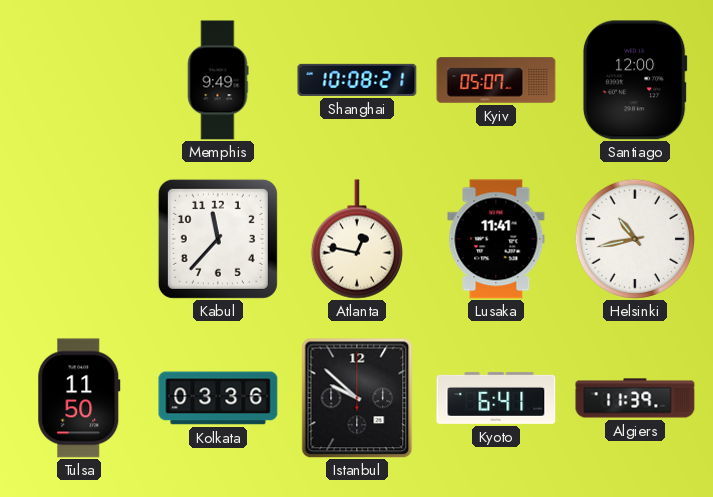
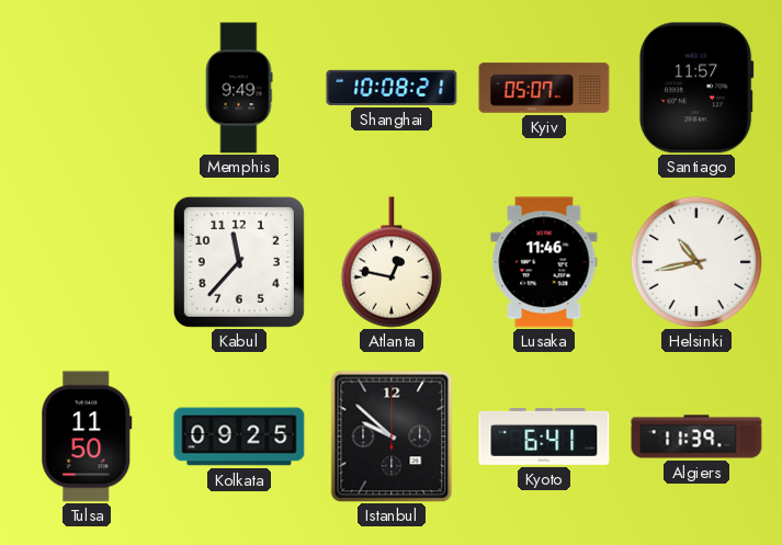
Santiago: 12:00 -> 11:57 (696, 88)
Lusaka: 11:41 -> 11:46 (544, 262)
Kolkata: 03:36 -> 09:25 (239, 436)
